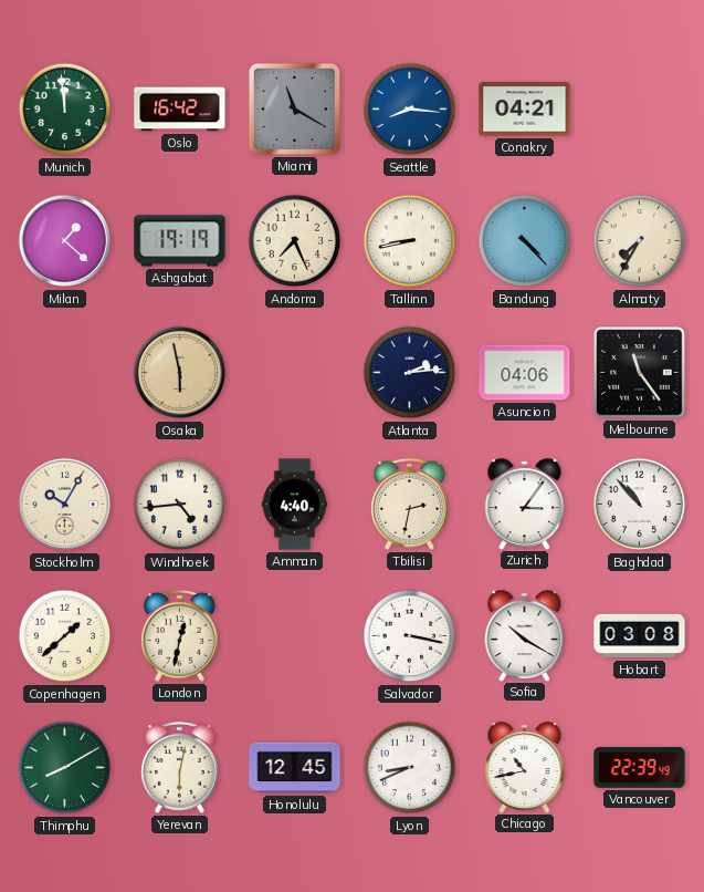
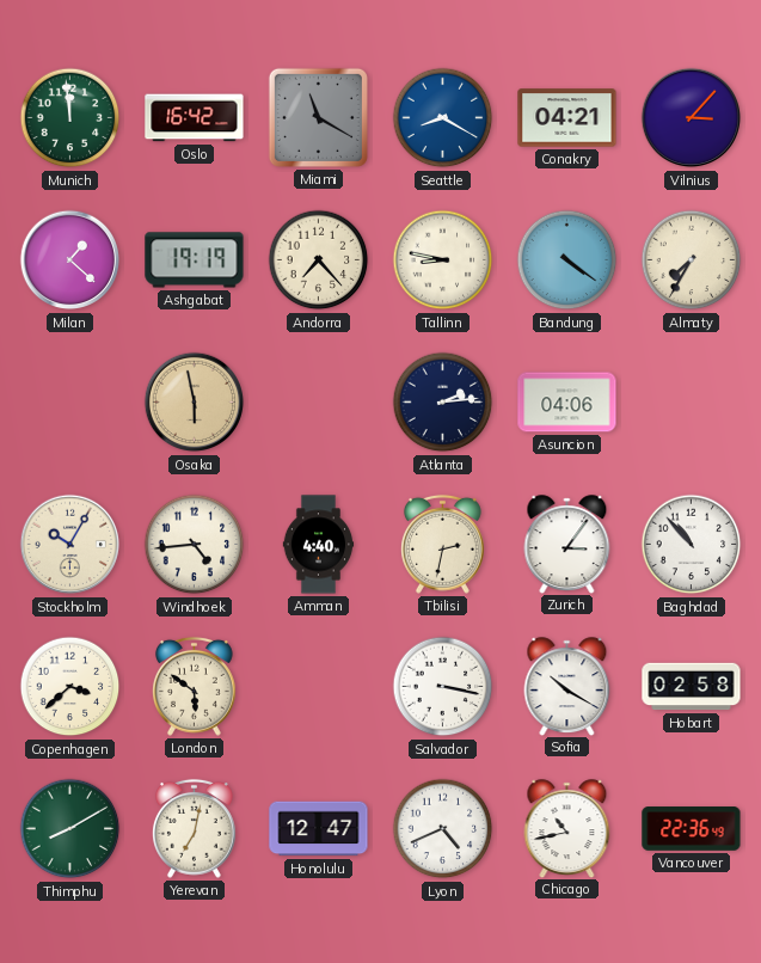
Seattle: 8:16 -> 8:20 (443, 118)
Vilnius: none -> 3:07 (692, 118)
Andorra: 7:26 -> 7:23 (319, 260)
Tallinn: 8:43 -> 8:47 (443, 260)
Bandung: 4:23 -> 4:21 (567, 260)
Melbourne: 11:24 -> none (640, 373)
Copenhagen: 1:38 -> 3:38 (70, 687)
London: 12:32 -> 5:51 (194, 686)
Hobart: 03:08 -> 02:58 (692, 687)
Yerevan: 6:02 -> 7:02 (194, 828)
Honolulu: 12:45 -> 12:47 (319, 829)
Lyon: 8:41 -> 4:41 (443, 829)
Vancouver: 22:39 -> 22:36 (692, 829)
